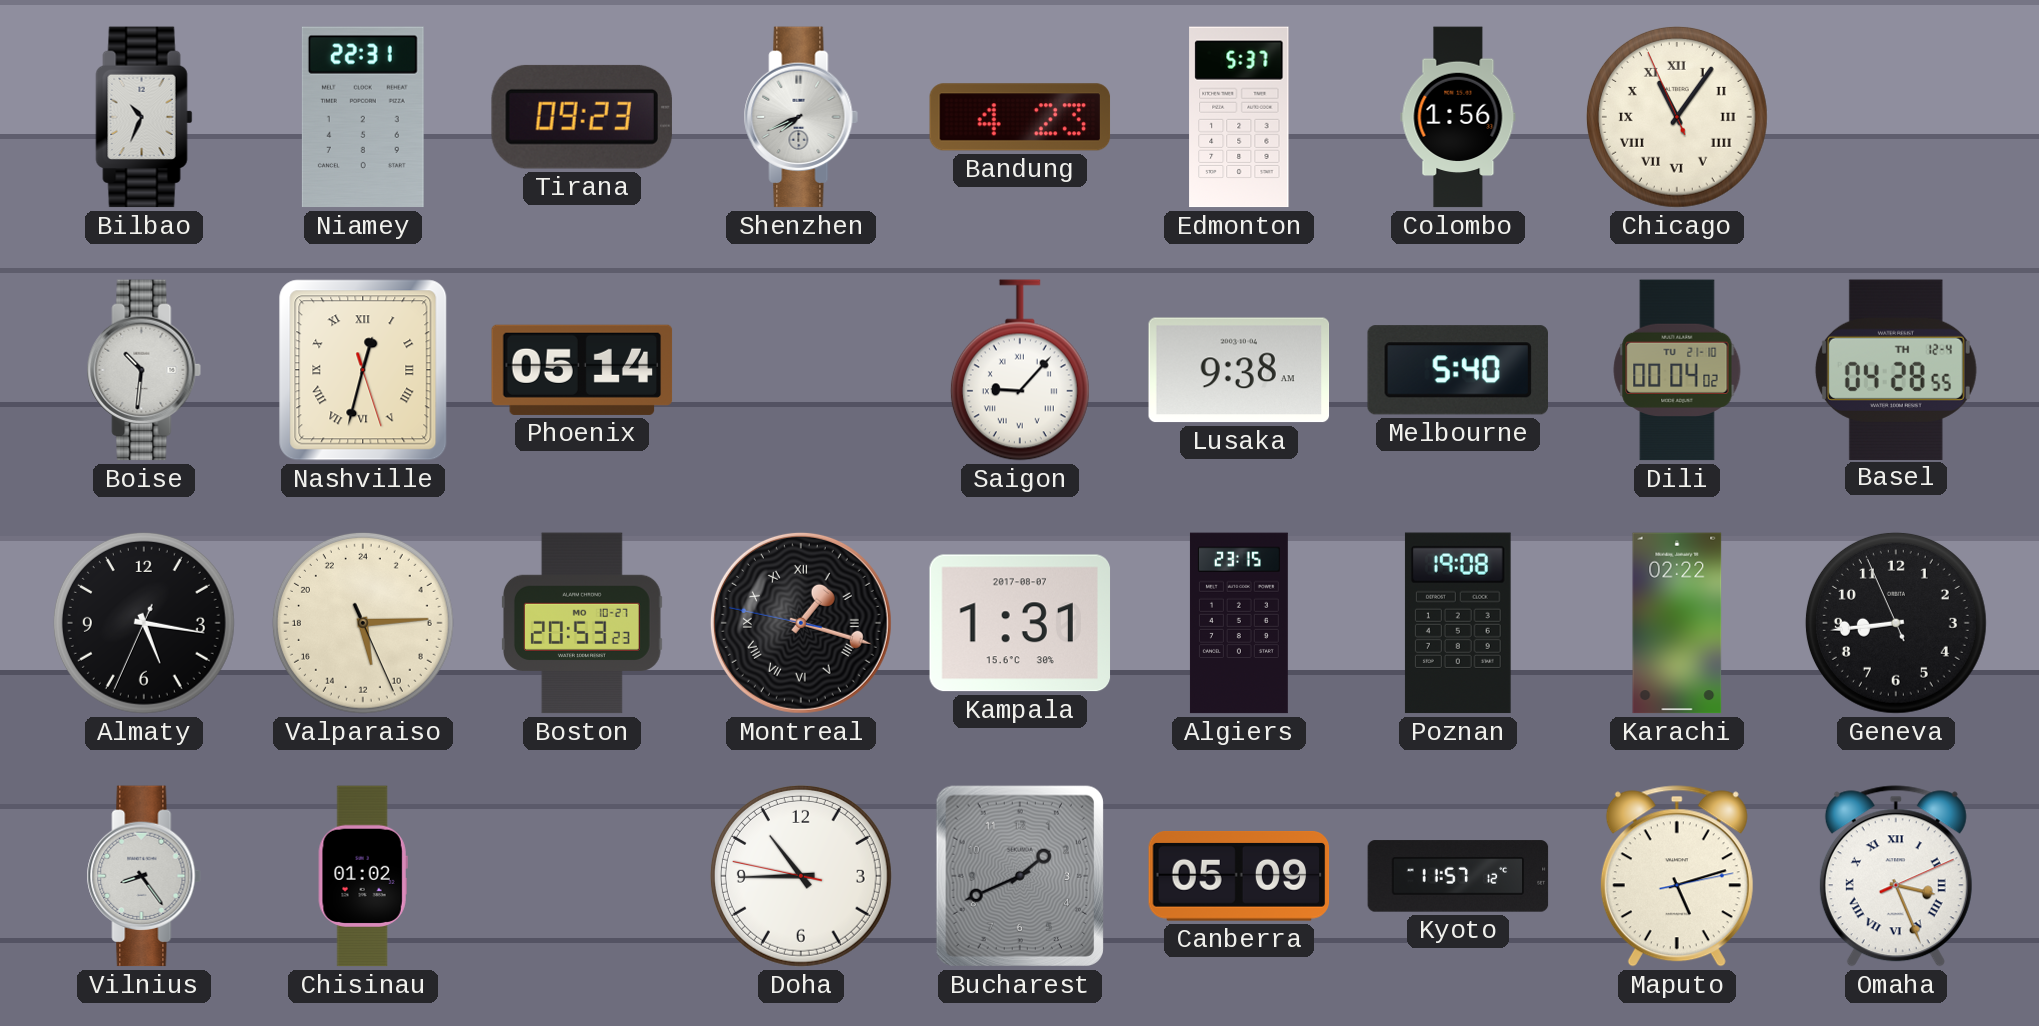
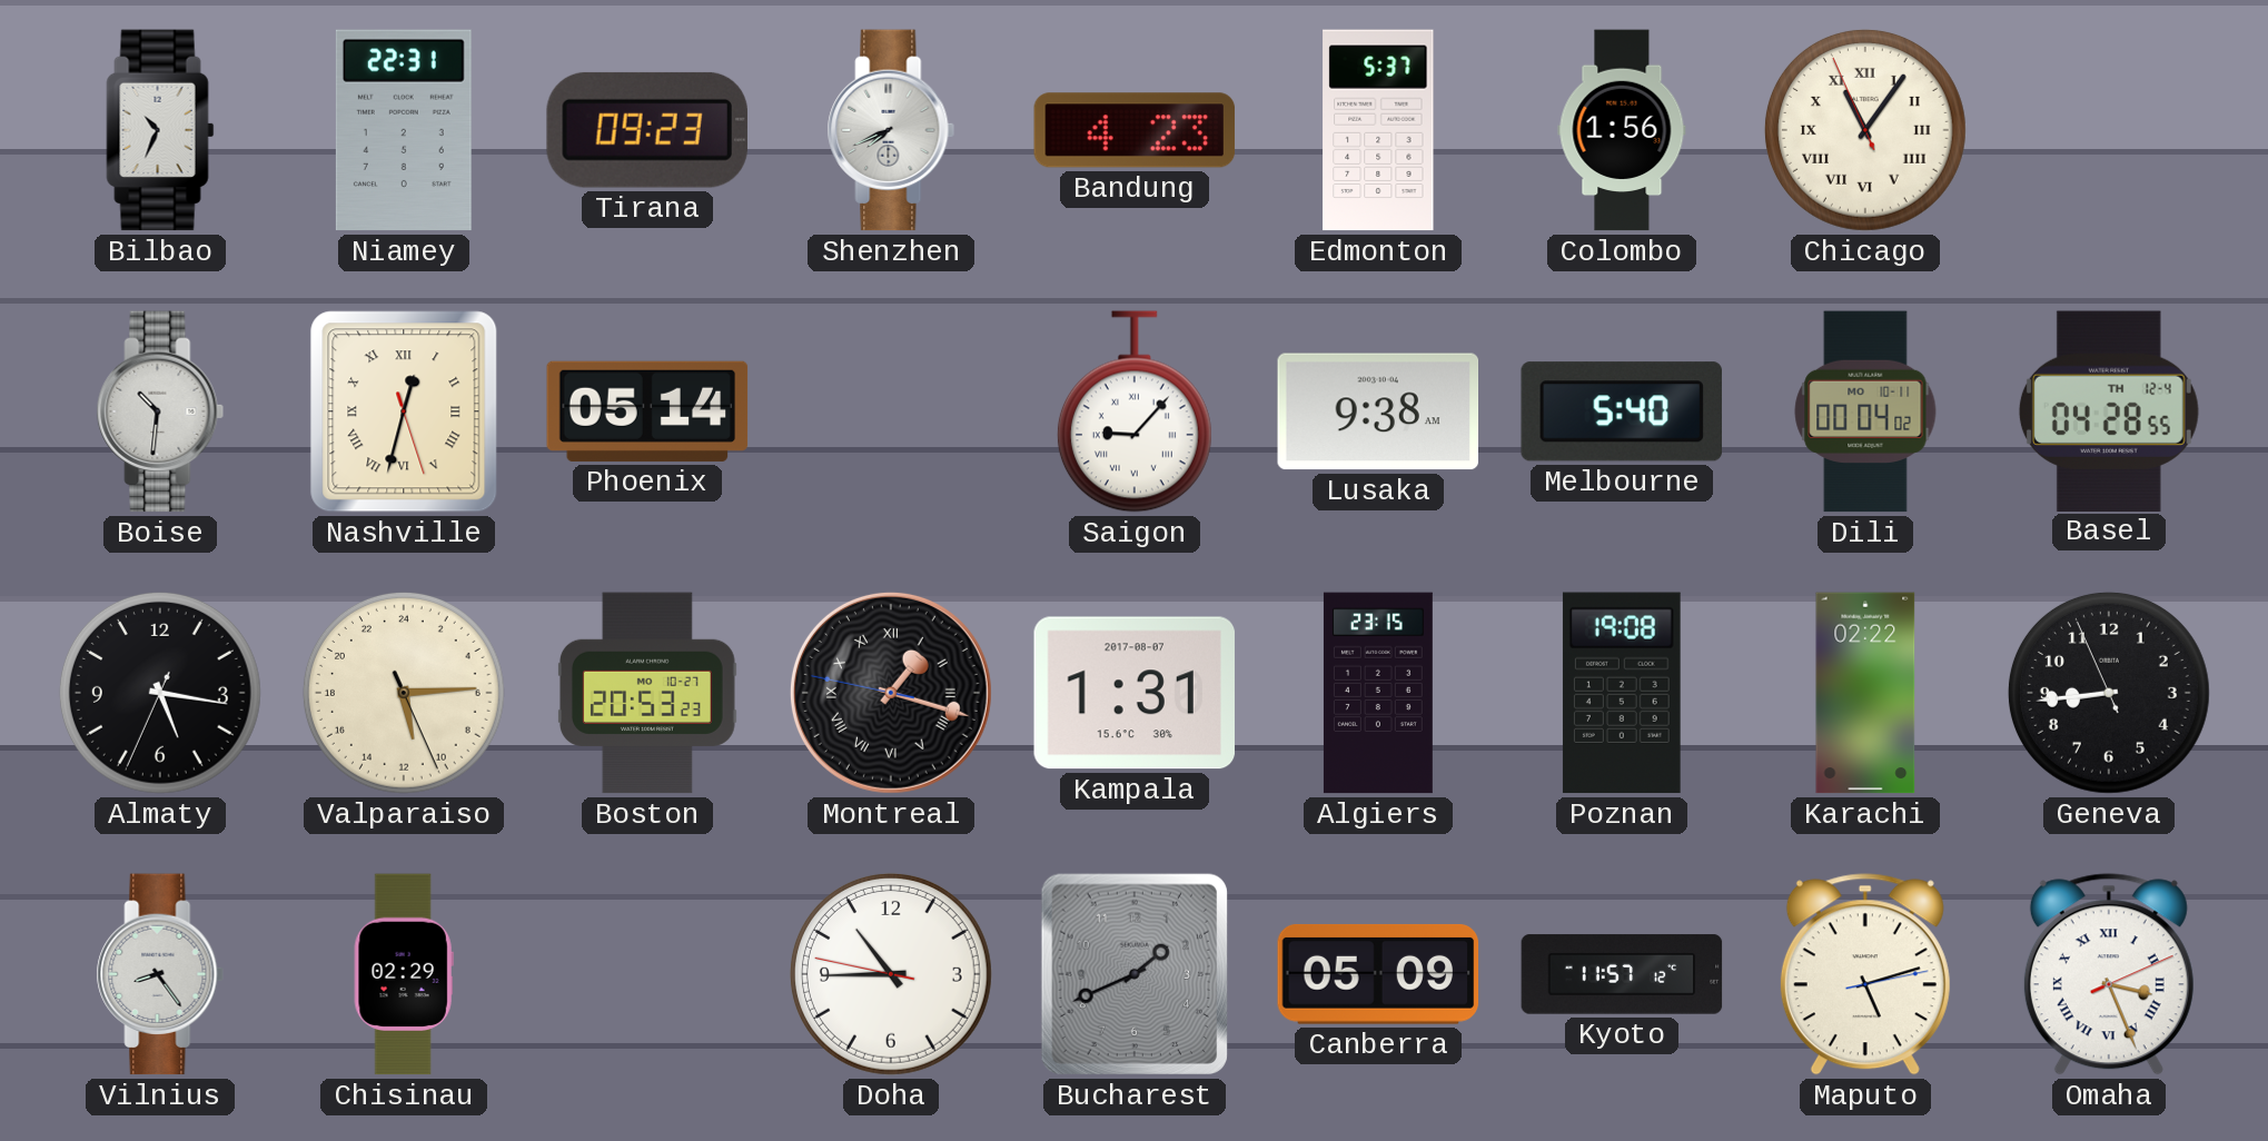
Dili date: TU 21-10 -> MO 10-11 (1865, 411)
Chisinau: 01:02 -> 02:29 (404, 974)
